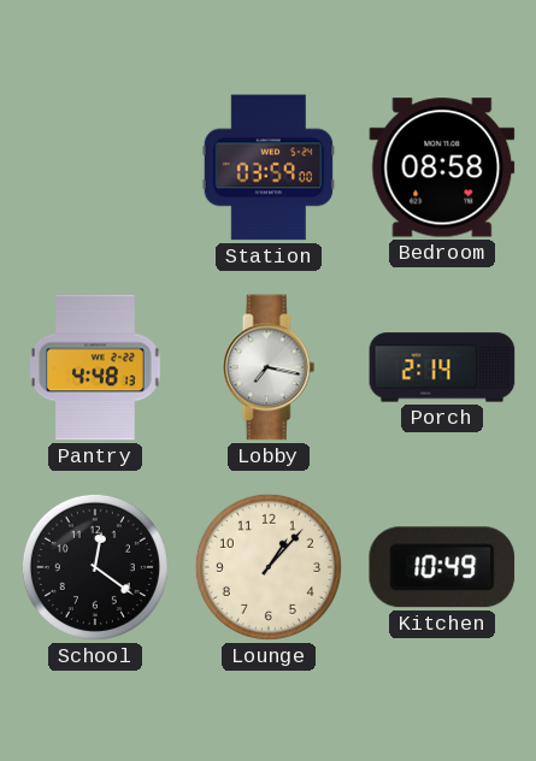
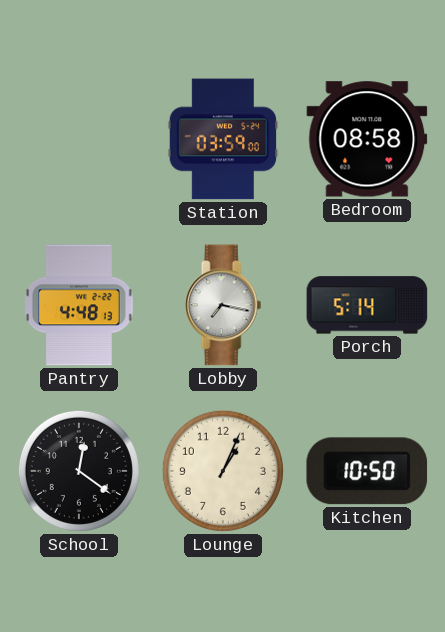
Porch: 2:14 -> 5:14 (367, 305)
Lounge: 1:07 -> 1:04 (223, 471)
Kitchen: 10:49 -> 10:50 (367, 471)
